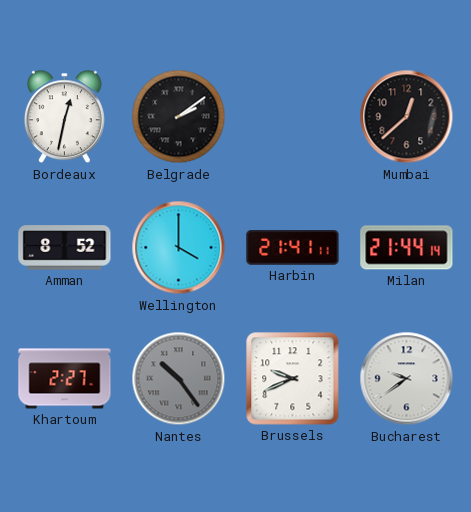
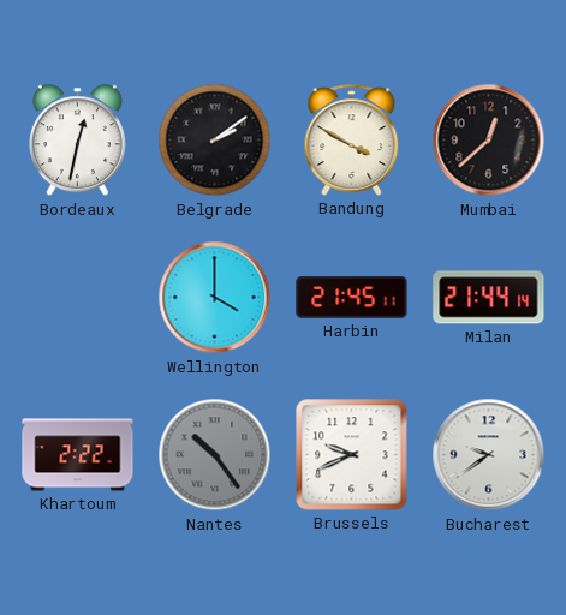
Bandung: none -> 3:50 (352, 139)
Amman: 8:52 -> none (65, 248)
Harbin: 21:41 -> 21:45 (352, 298)
Khartoum: 2:27 -> 2:22 (78, 455)
